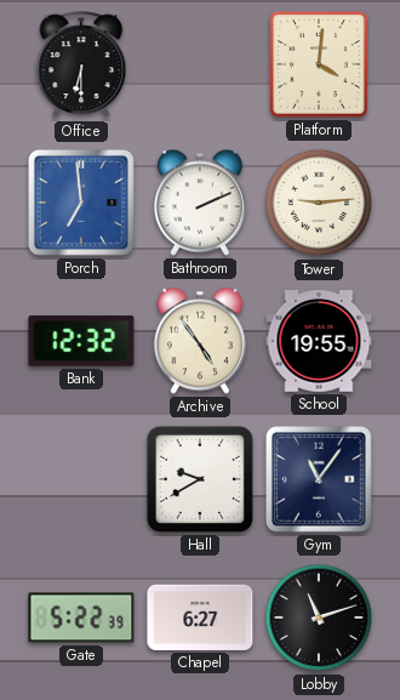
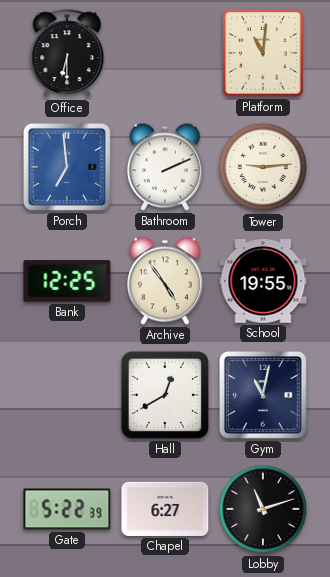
Platform: 4:01 -> 11:01 (263, 53)
Bank: 12:32 -> 12:25 (67, 281)
Hall: 9:40 -> 12:40 (165, 395)
Gym: 11:06 -> 11:02 (263, 395)
